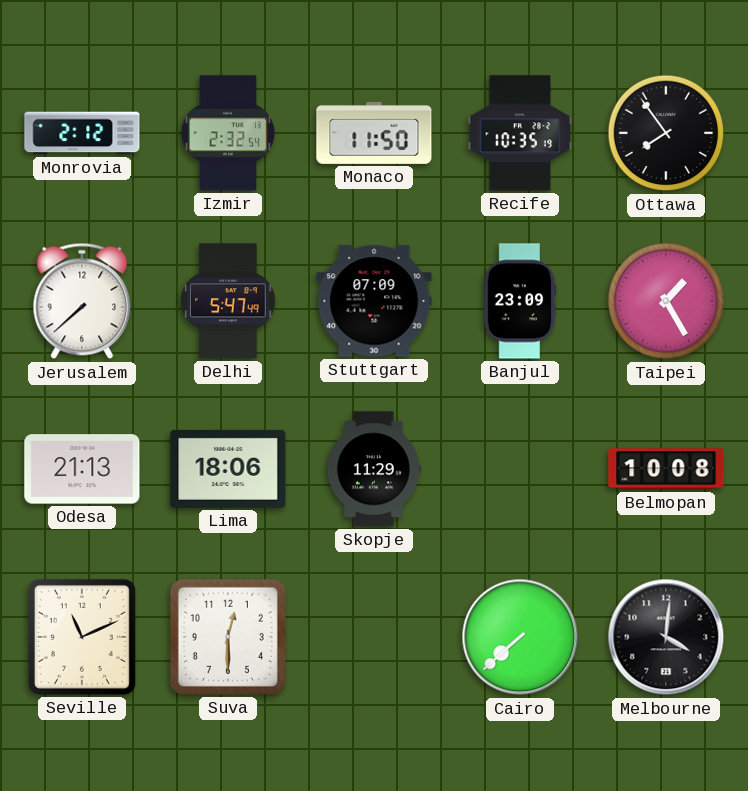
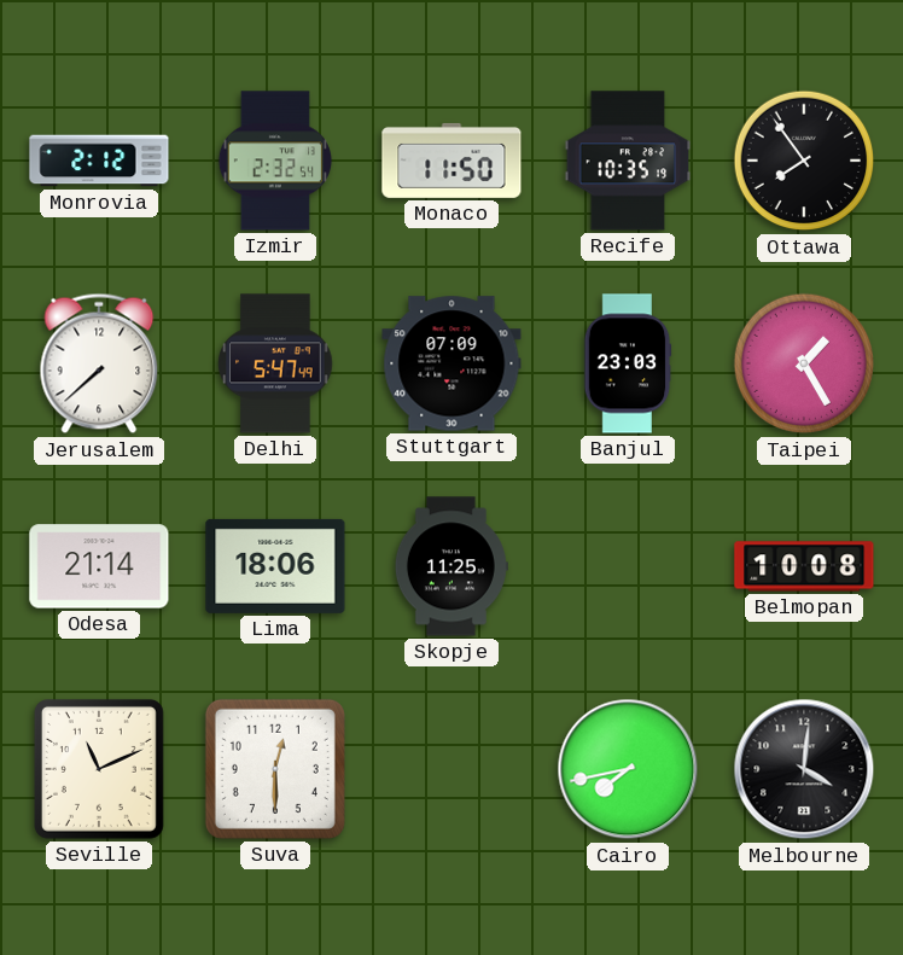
Banjul: 23:09 -> 23:03 (628, 363)
Odesa: 21:13 -> 21:14 (99, 566)
Skopje: 11:29 -> 11:25 (451, 566)
Cairo: 7:38 -> 7:43 (628, 769)
